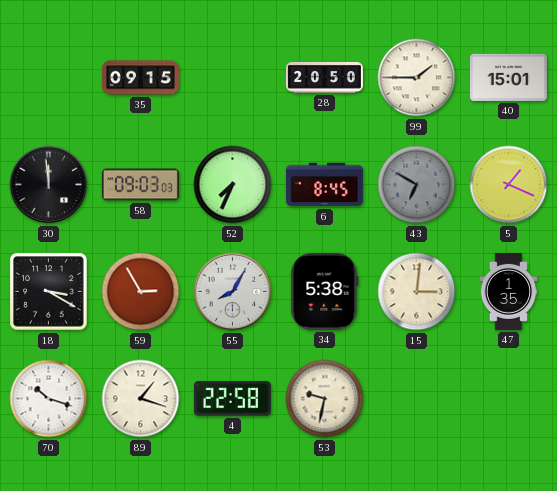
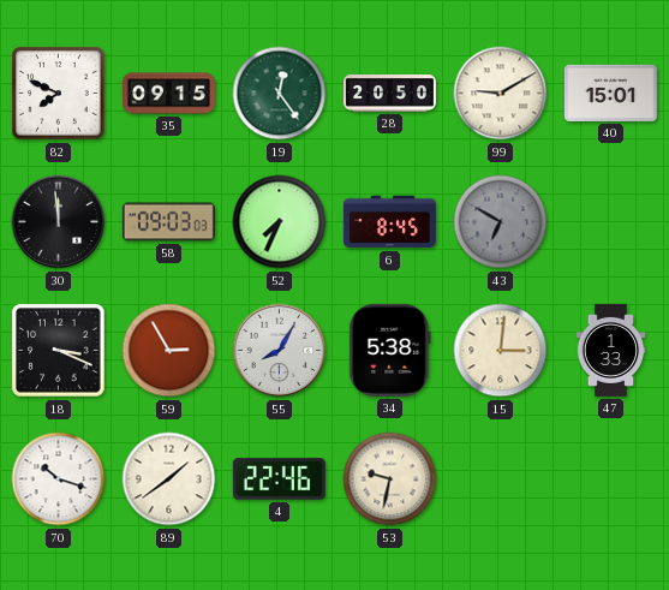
82: none -> 7:49 (59, 94)
19: none -> 12:24 (280, 94)
99: 1:45 -> 9:10 (501, 94)
5: 1:19 -> none (509, 185)
18: 3:20 -> 3:19 (59, 351)
47: 1:35 -> 1:33 (611, 350)
89: 1:18 -> 1:39 (169, 479)
4: 22:58 -> 22:46 (279, 479)
